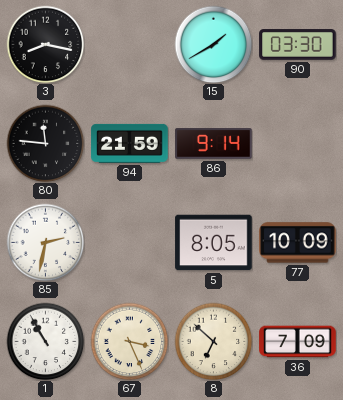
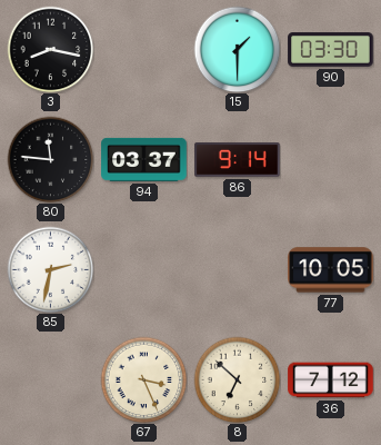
15: 1:40 -> 1:30 (237, 49)
94: 21:59 -> 03:37 (144, 159)
5: 8:05 -> none (214, 243)
77: 10:09 -> 10:05 (331, 270)
1: 10:55 -> none (45, 341)
36: 7:09 -> 7:12 (331, 380)
